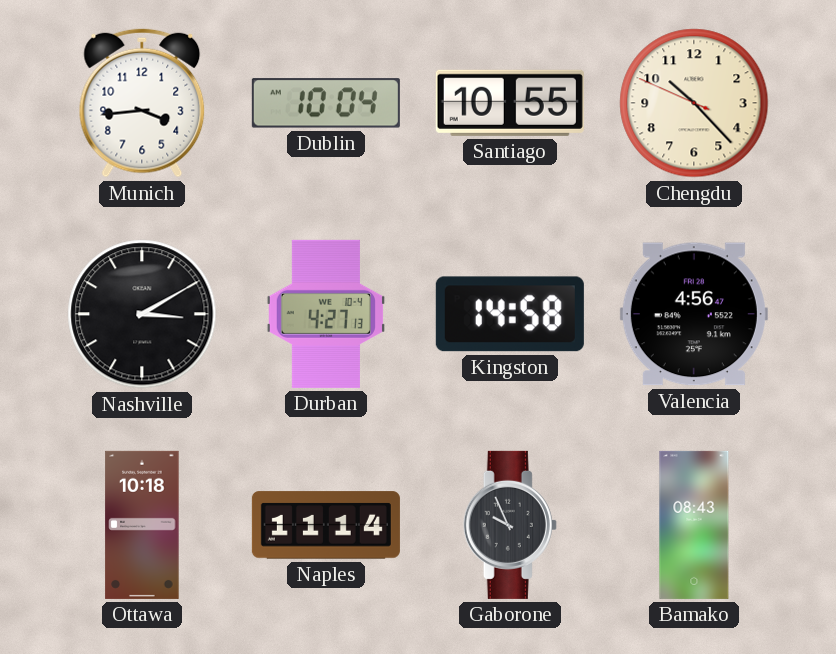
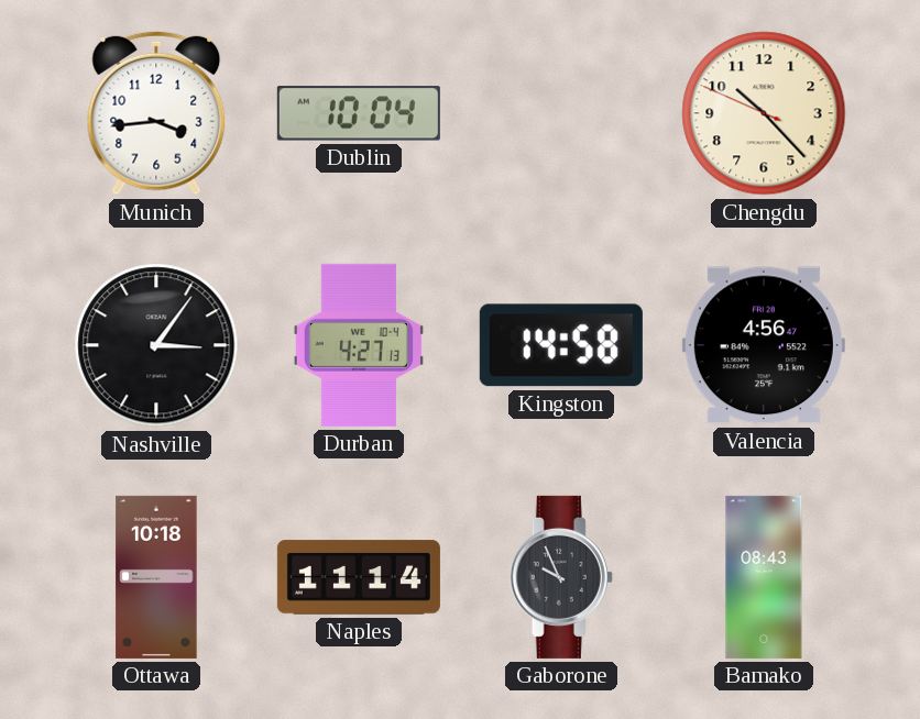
Santiago: 10:55 -> none (510, 103)
Nashville: 3:10 -> 3:06 (156, 345)
